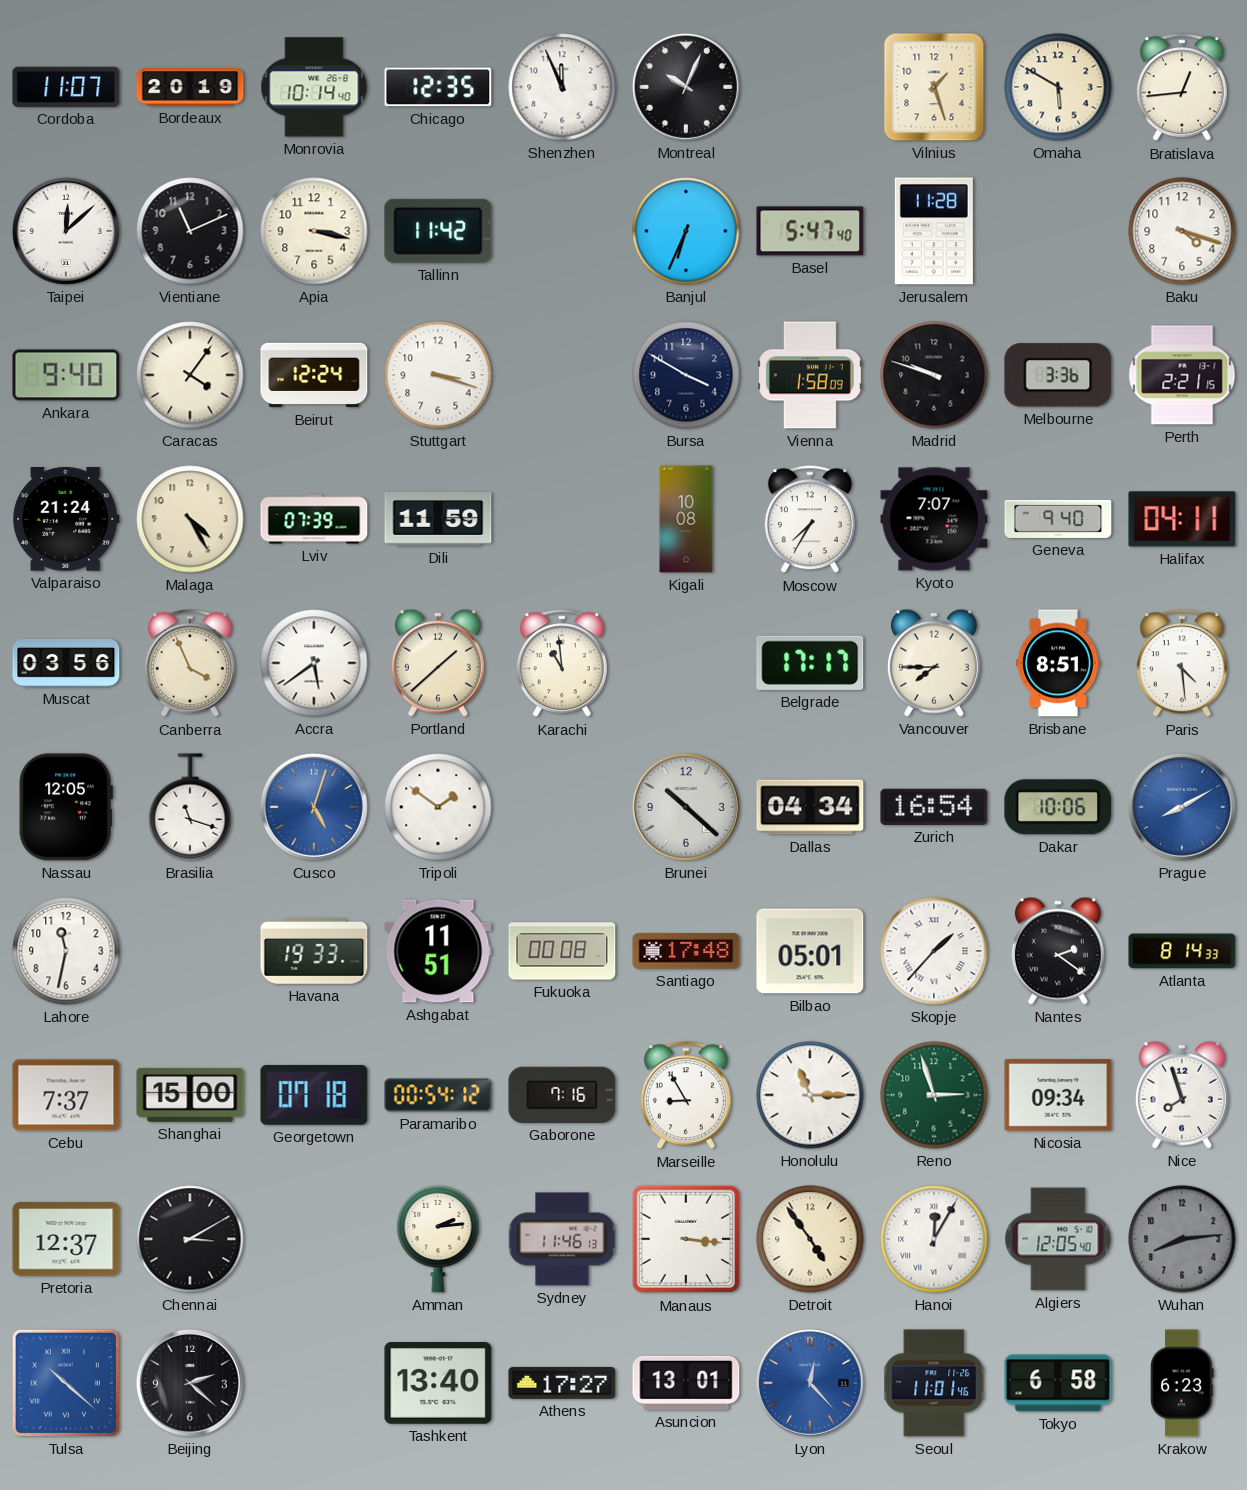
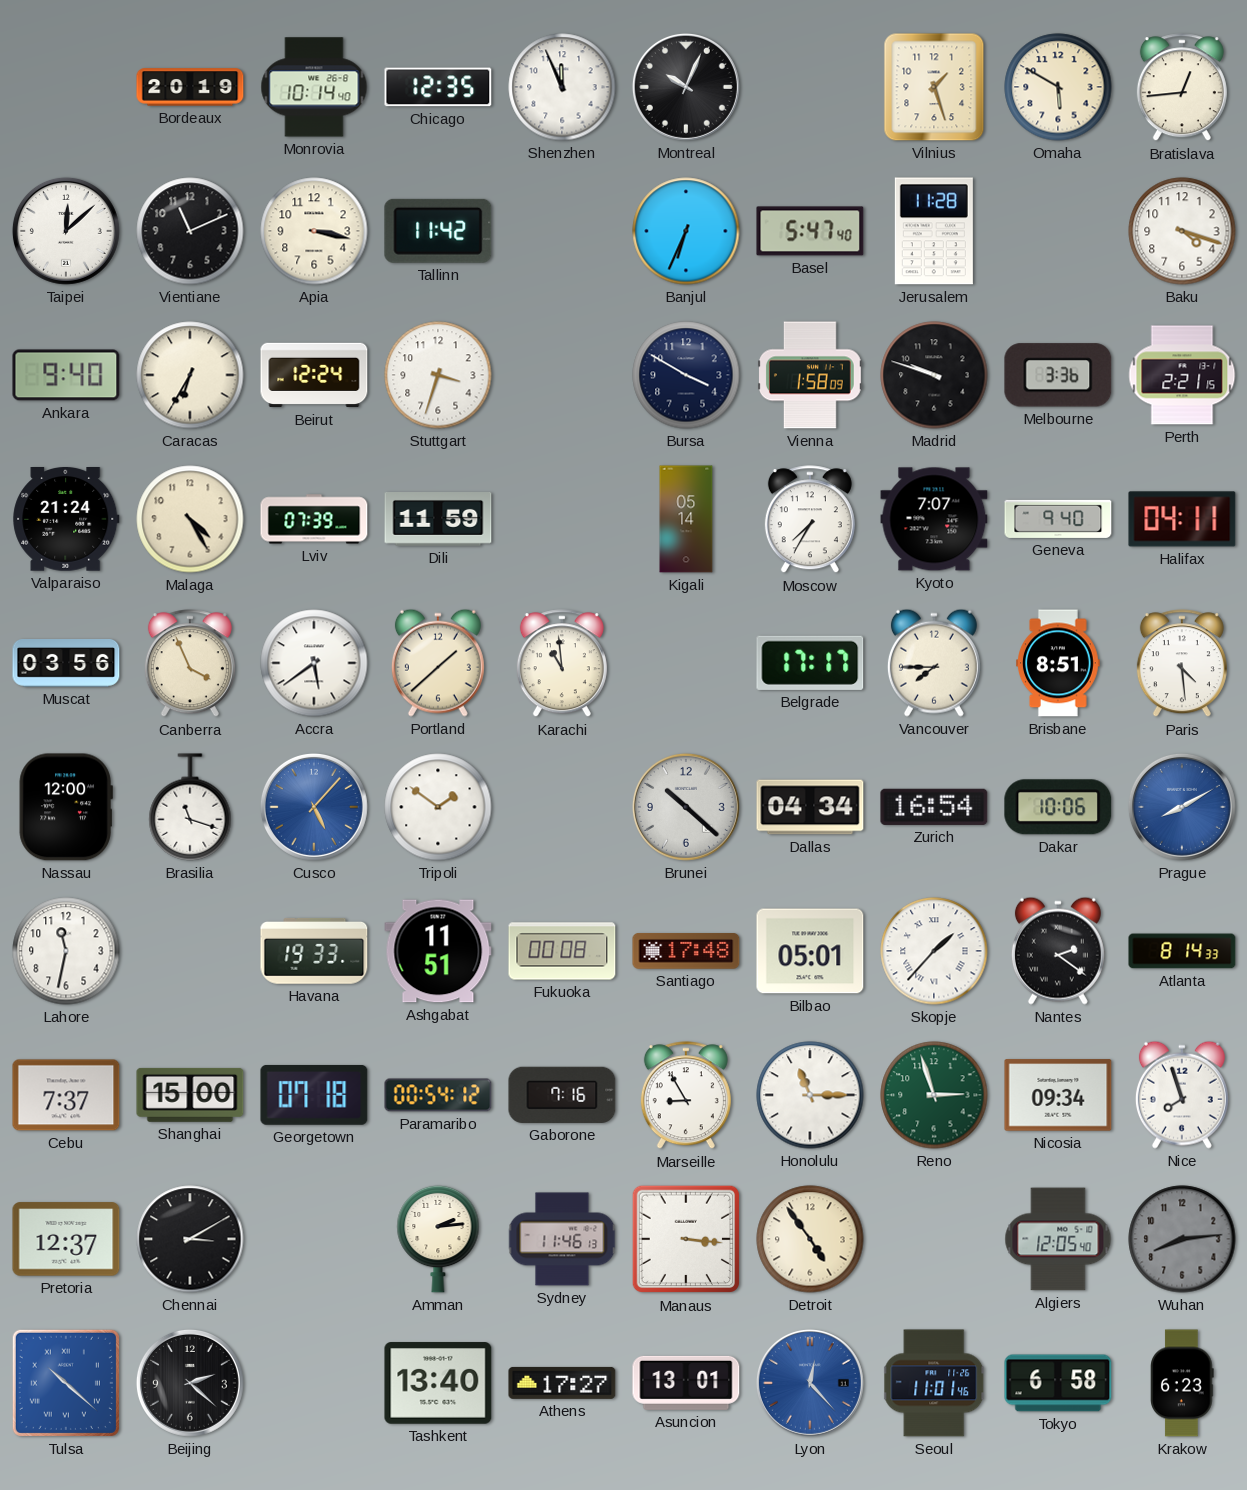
Cordoba: 11:07 -> none (66, 87)
Caracas: 4:06 -> 6:35 (190, 375)
Stuttgart: 3:18 -> 3:33 (438, 375)
Kigali: 10:08 -> 05:14 (686, 519)
Nassau: 12:05 -> 12:00 (66, 807)
Cusco: 5:03 -> 5:07 (314, 807)
Hanoi: 12:05 -> none (934, 1239)
